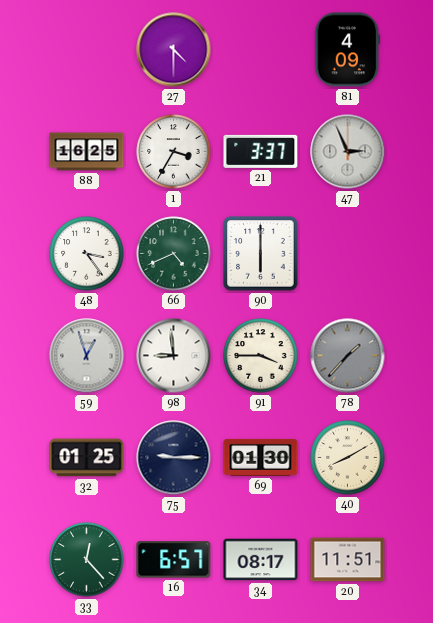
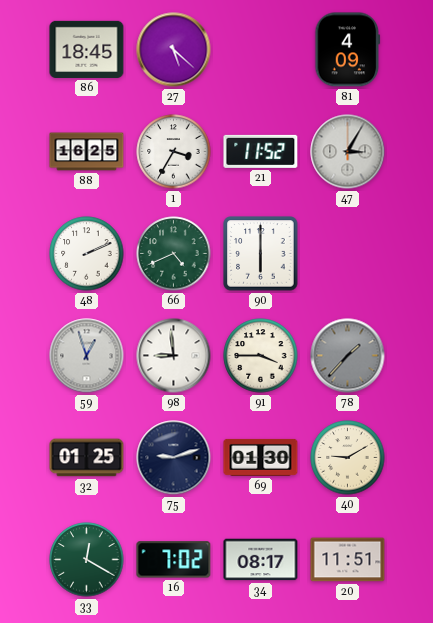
86: none -> 18:45 (87, 49)
27: 4:30 -> 5:22 (174, 50)
21: 3:37 -> 11:52 (261, 151)
47: 2:56 -> 3:05 (348, 152)
48: 3:24 -> 2:11 (87, 254)
75: 9:15 -> 9:12 (174, 458)
40: 8:10 -> 9:10 (348, 458)
33: 12:23 -> 12:20 (87, 560)
16: 6:57 -> 7:02 (174, 560)
